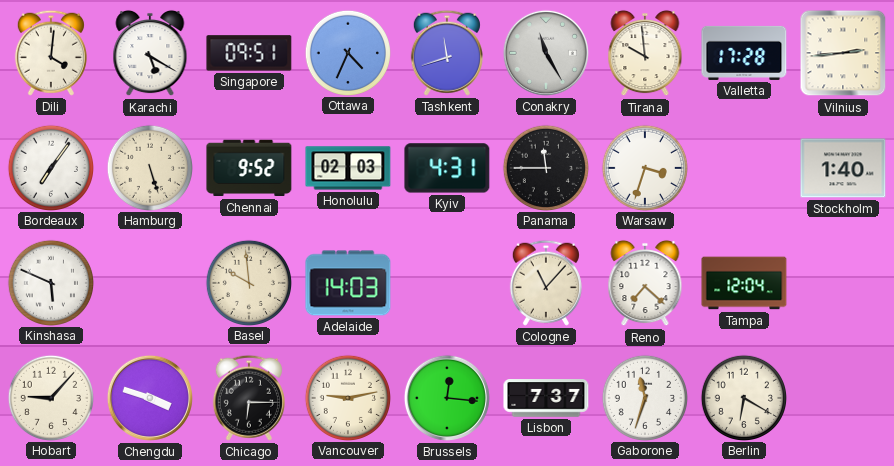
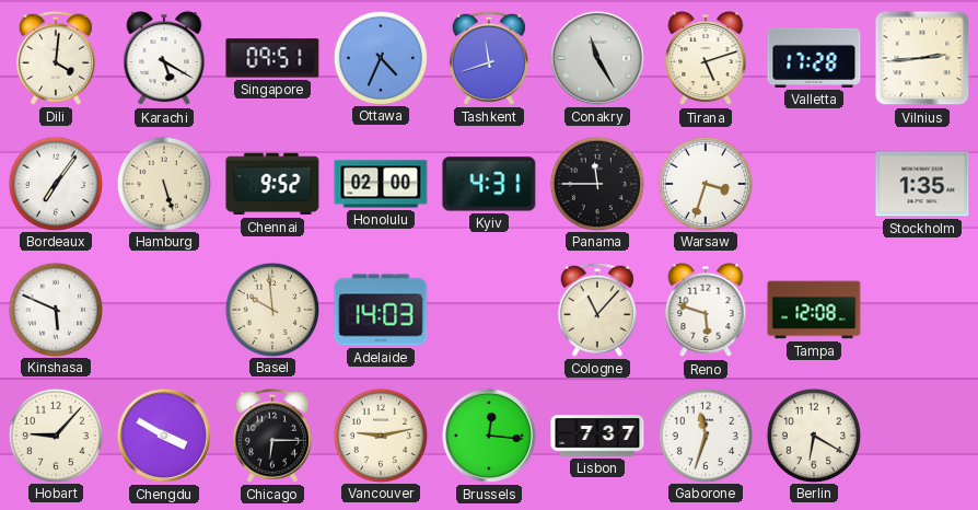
Tirana: 9:59 -> 5:12 (706, 58)
Honolulu: 02:03 -> 02:00 (381, 184)
Stockholm: 1:40 -> 1:35 (922, 184)
Reno: 7:22 -> 5:48 (706, 310)
Tampa: 12:04 -> 12:08 (814, 310)
Chengdu: 3:48 -> 3:50 (164, 436)
